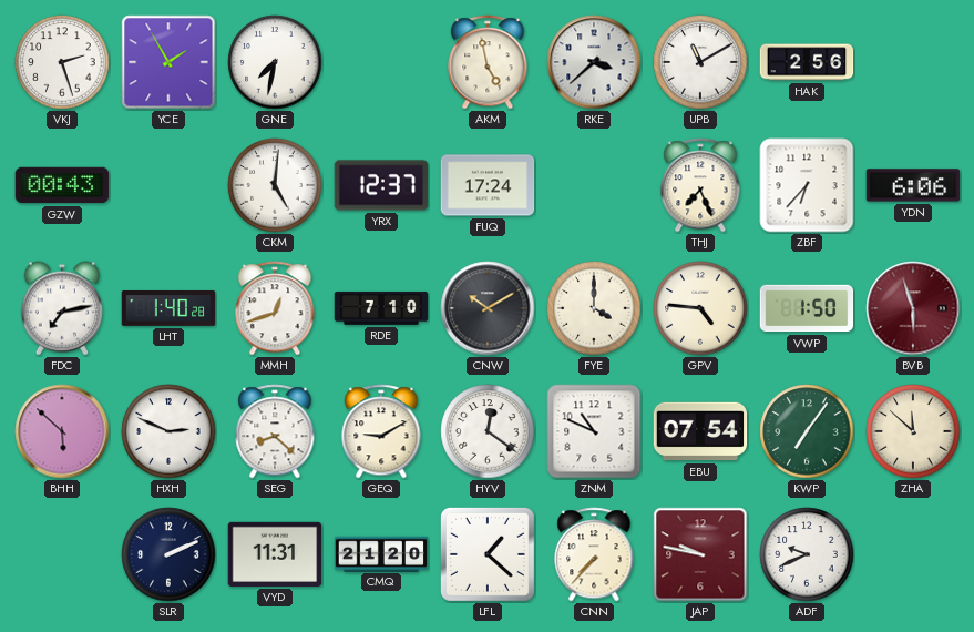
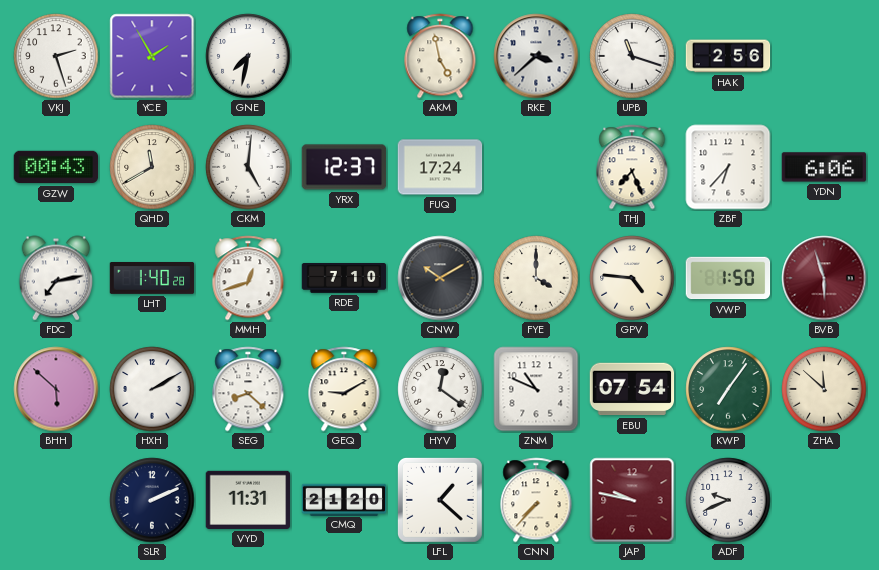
UPB: 11:10 -> 11:18 (632, 56)
QHD: none -> 11:40 (152, 167)
HXH: 2:49 -> 2:10 (152, 389)
